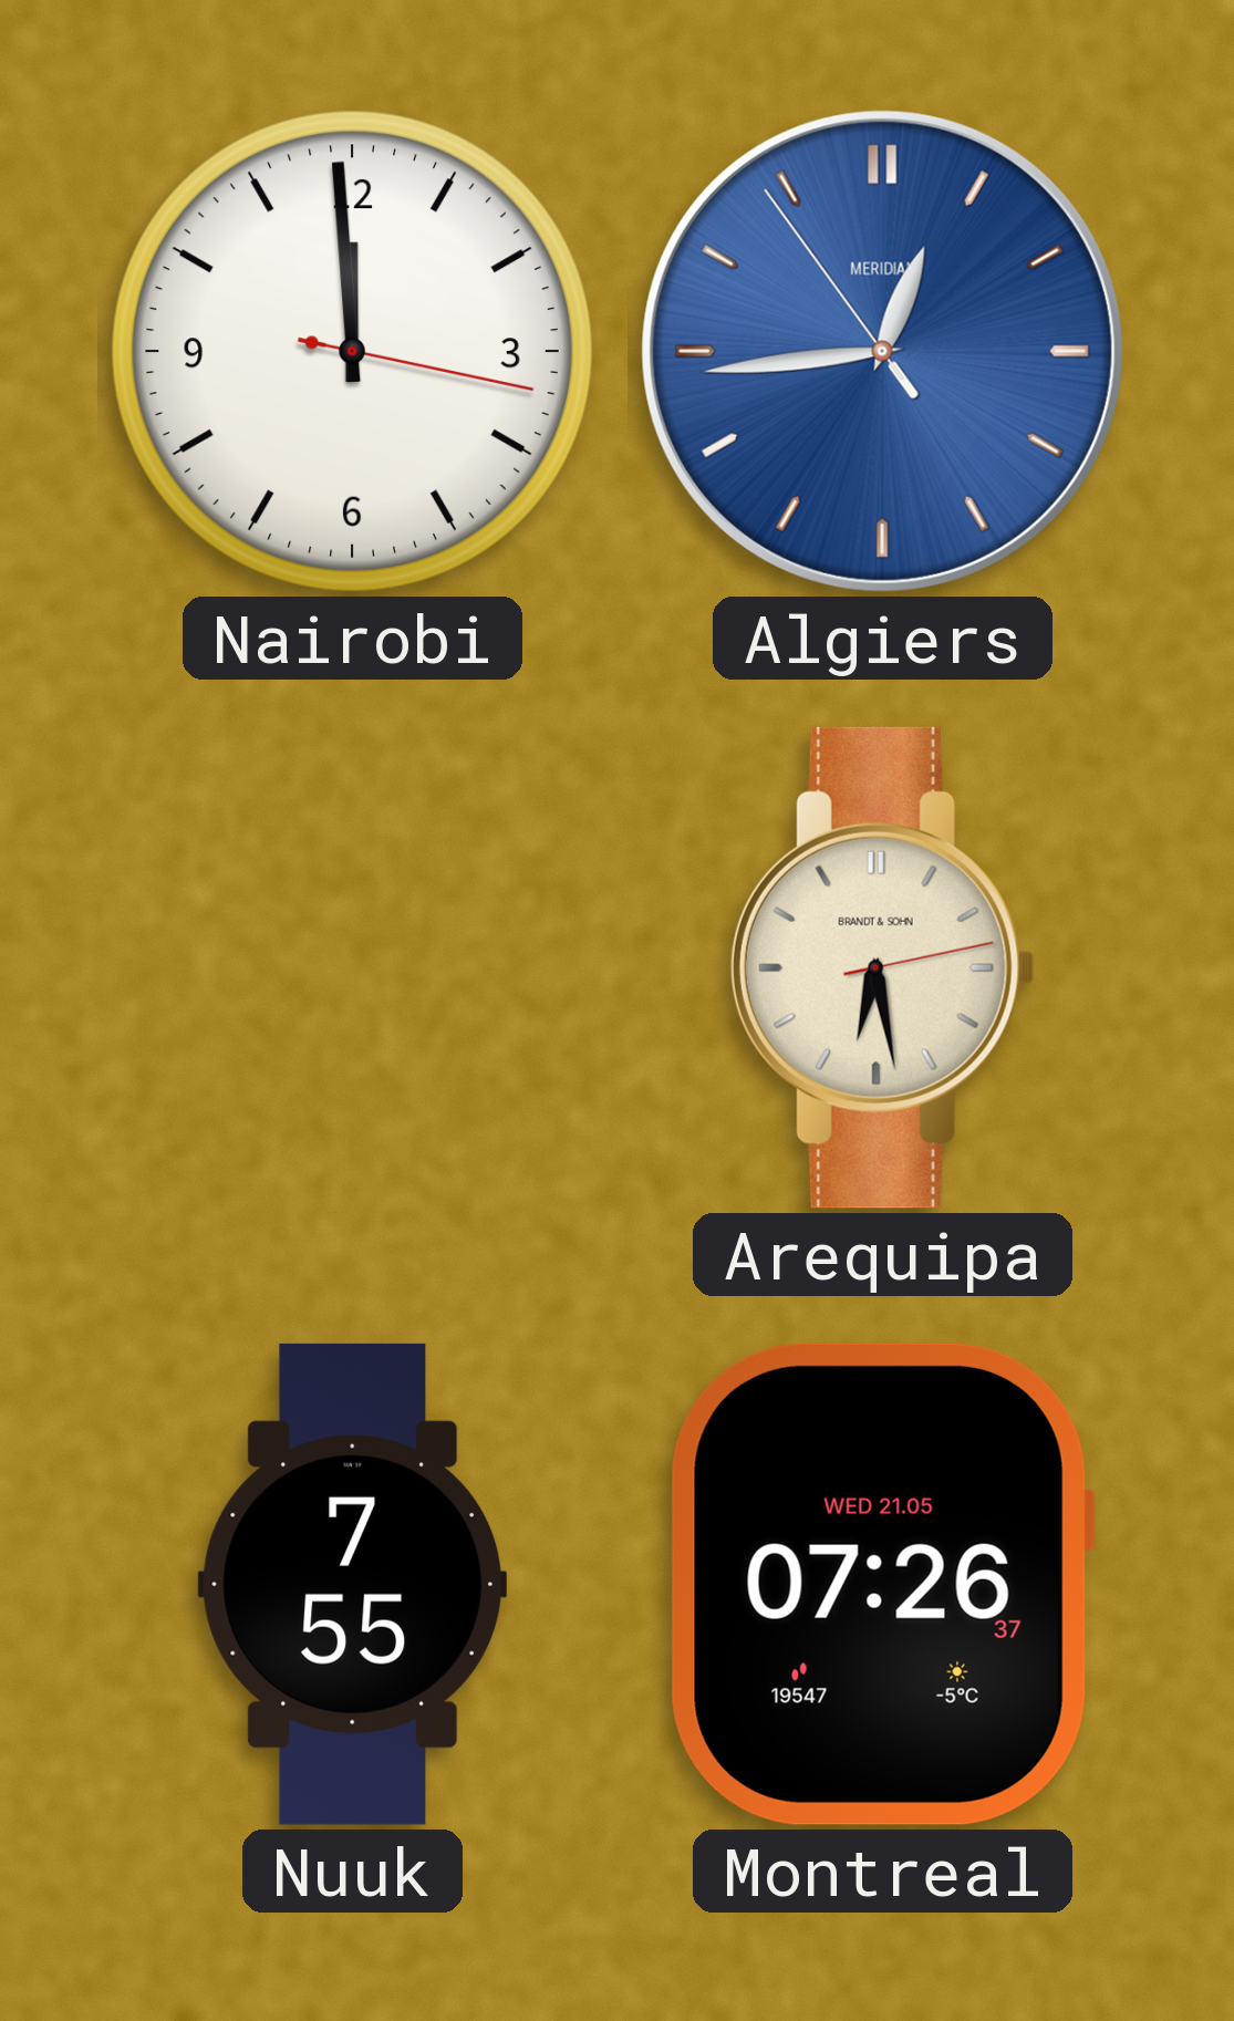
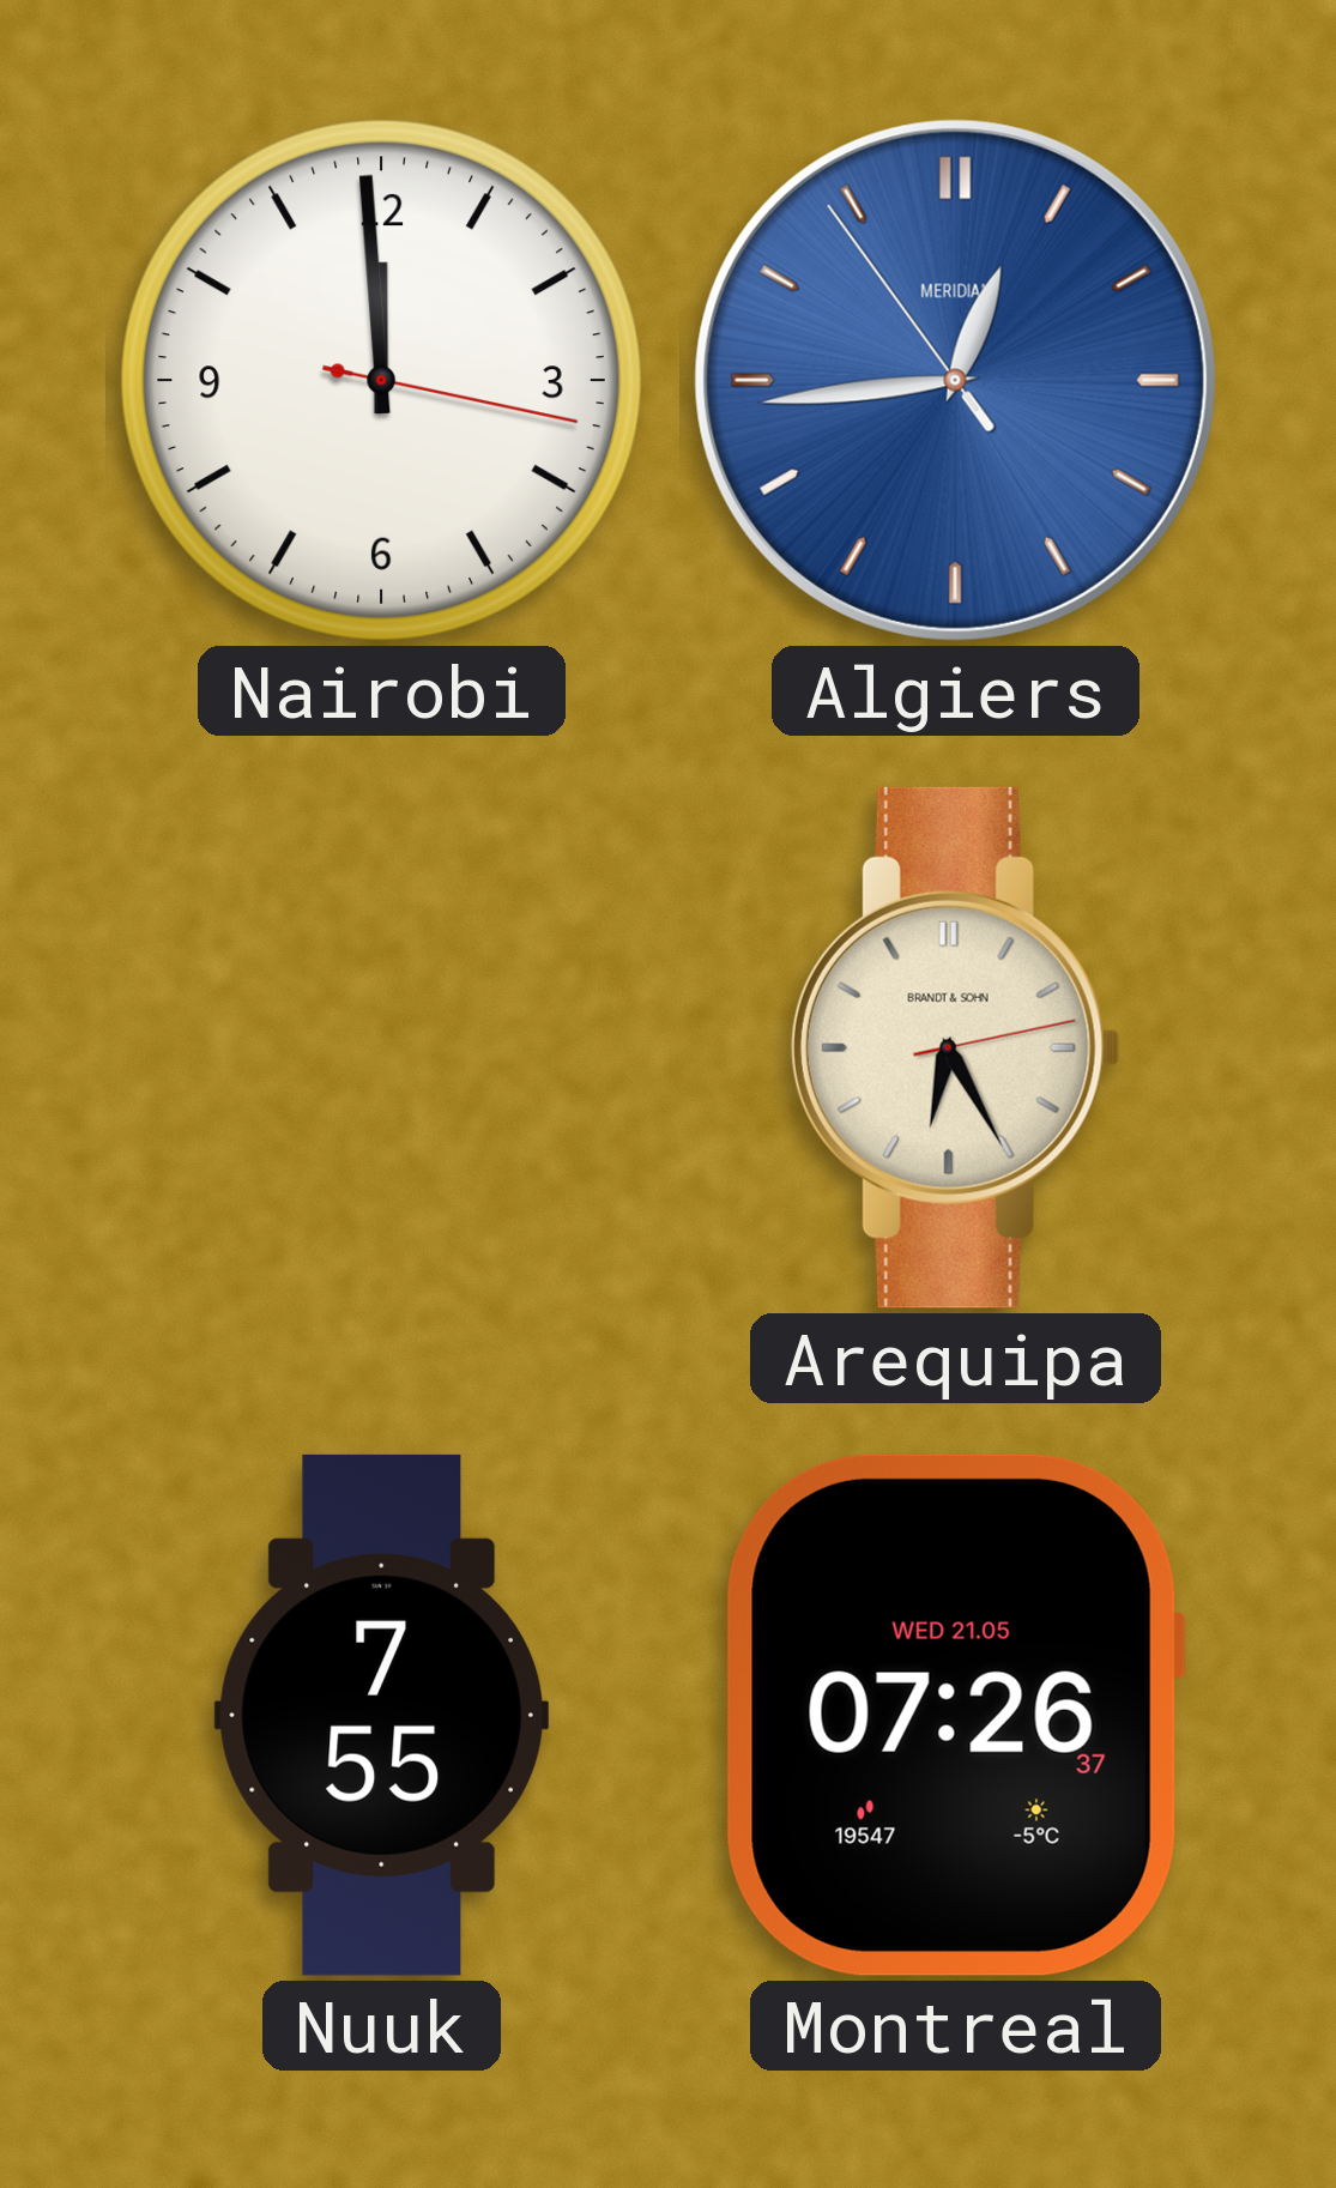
Arequipa: 6:28 -> 6:25 (955, 1047)
